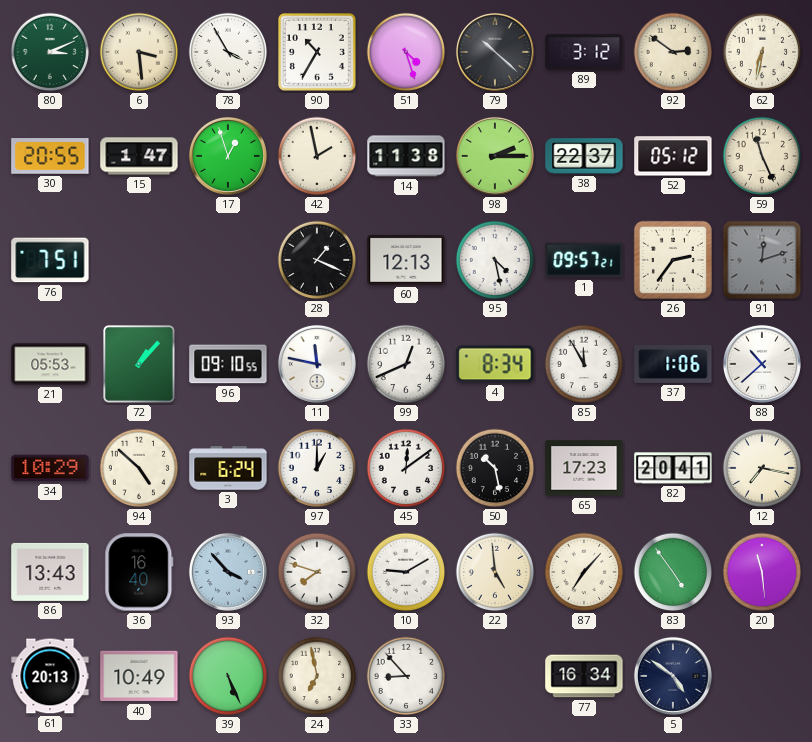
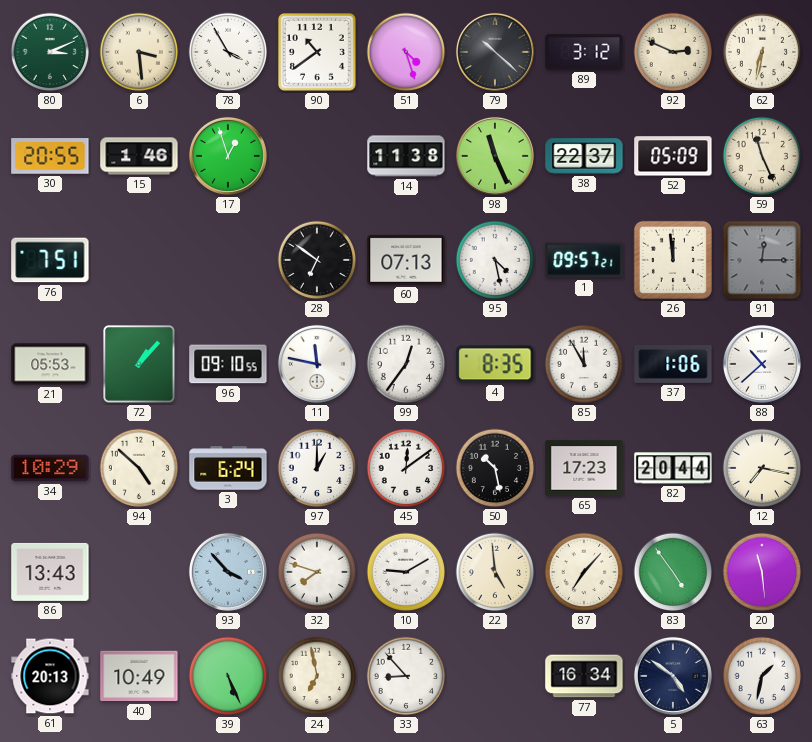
90: 10:35 -> 10:39 (318, 53)
92: 2:51 -> 2:49 (673, 52)
15: 1:47 -> 1:46 (139, 156)
42: 1:58 -> none (317, 156)
98: 2:15 -> 11:26 (495, 156)
52: 05:12 -> 05:09 (673, 156)
28: 1:19 -> 6:51 (317, 260)
60: 12:13 -> 07:13 (406, 260)
26: 2:36 -> 11:59 (673, 260)
91: 12:12 -> 12:15 (762, 260)
99: 12:41 -> 12:36 (406, 364)
4: 8:34 -> 8:35 (495, 364)
82: 20:41 -> 20:44 (673, 468)
36: 16:40 -> none (139, 572)
63: none -> 1:32 (762, 676)
